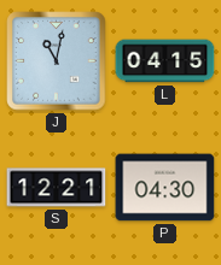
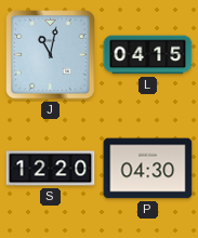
S: 12:21 -> 12:20 (51, 169)
